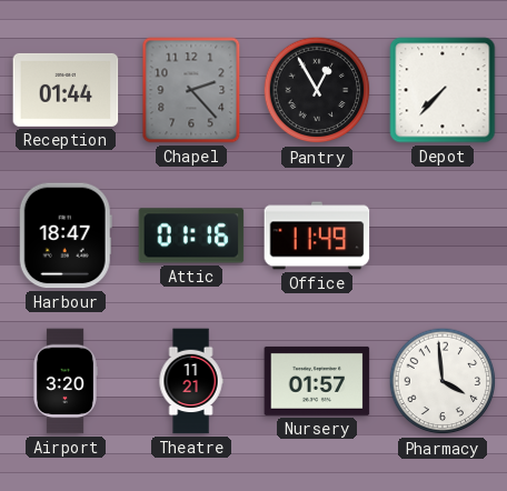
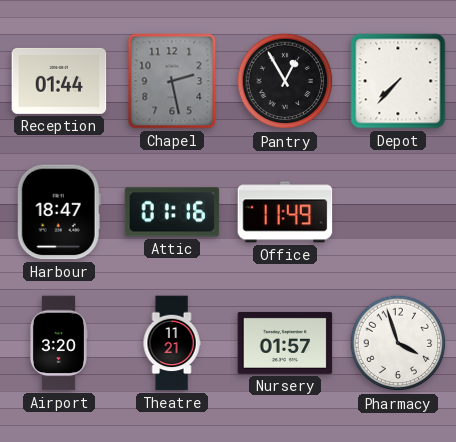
Chapel: 2:23 -> 2:28 (172, 81)
Pharmacy: 3:59 -> 3:57 (398, 343)
